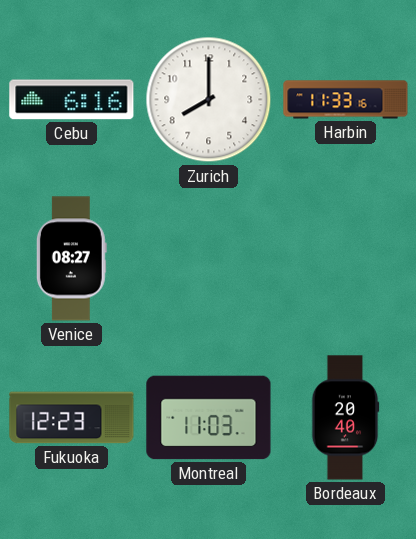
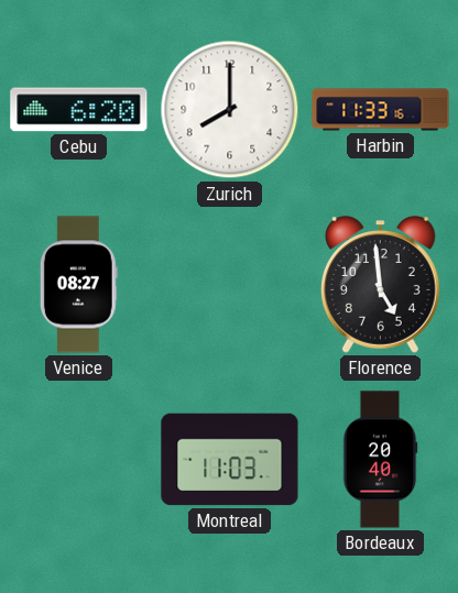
Cebu: 6:16 -> 6:20 (79, 110)
Florence: none -> 4:59 (380, 285)
Fukuoka: 12:23 -> none (72, 418)
